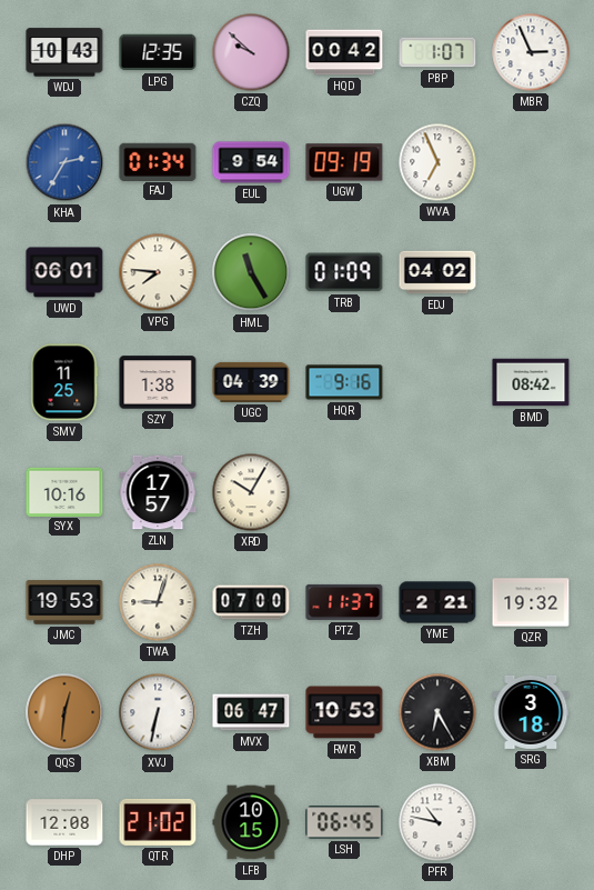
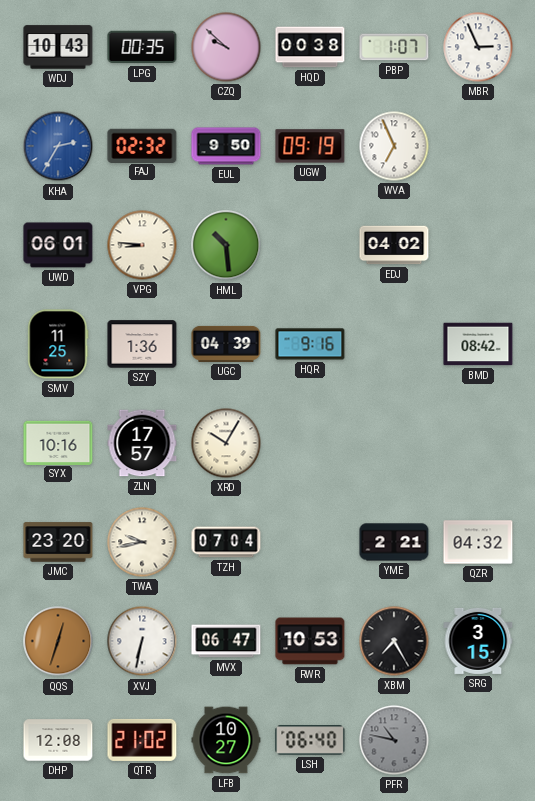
LPG: 12:35 -> 00:35 (142, 47)
HQD: 00:42 -> 00:38 (310, 47)
FAJ: 01:34 -> 02:32 (142, 145)
EUL: 9:54 -> 9:50 (226, 146)
VPG: 7:46 -> 8:46 (142, 245)
HML: 11:25 -> 10:29 (226, 245)
TRB: 01:09 -> none (344, 272)
SZY: 1:38 -> 1:36 (142, 344)
JMC: 19:53 -> 23:20 (58, 542)
TWA: 9:03 -> 9:43 (142, 542)
TZH: 07:00 -> 07:04 (226, 542)
PTZ: 11:37 -> none (344, 602)
QZR: 19:32 -> 04:32 (478, 542)
QQS: 12:31 -> 12:33 (58, 641)
XBM: 6:25 -> 7:25 (394, 641)
SRG: 3:18 -> 3:15 (478, 641)
LFB: 10:15 -> 10:27 (226, 740)
LSH: 06:45 -> 06:40 (310, 740)
PFR dial: white -> grey (394, 740)
